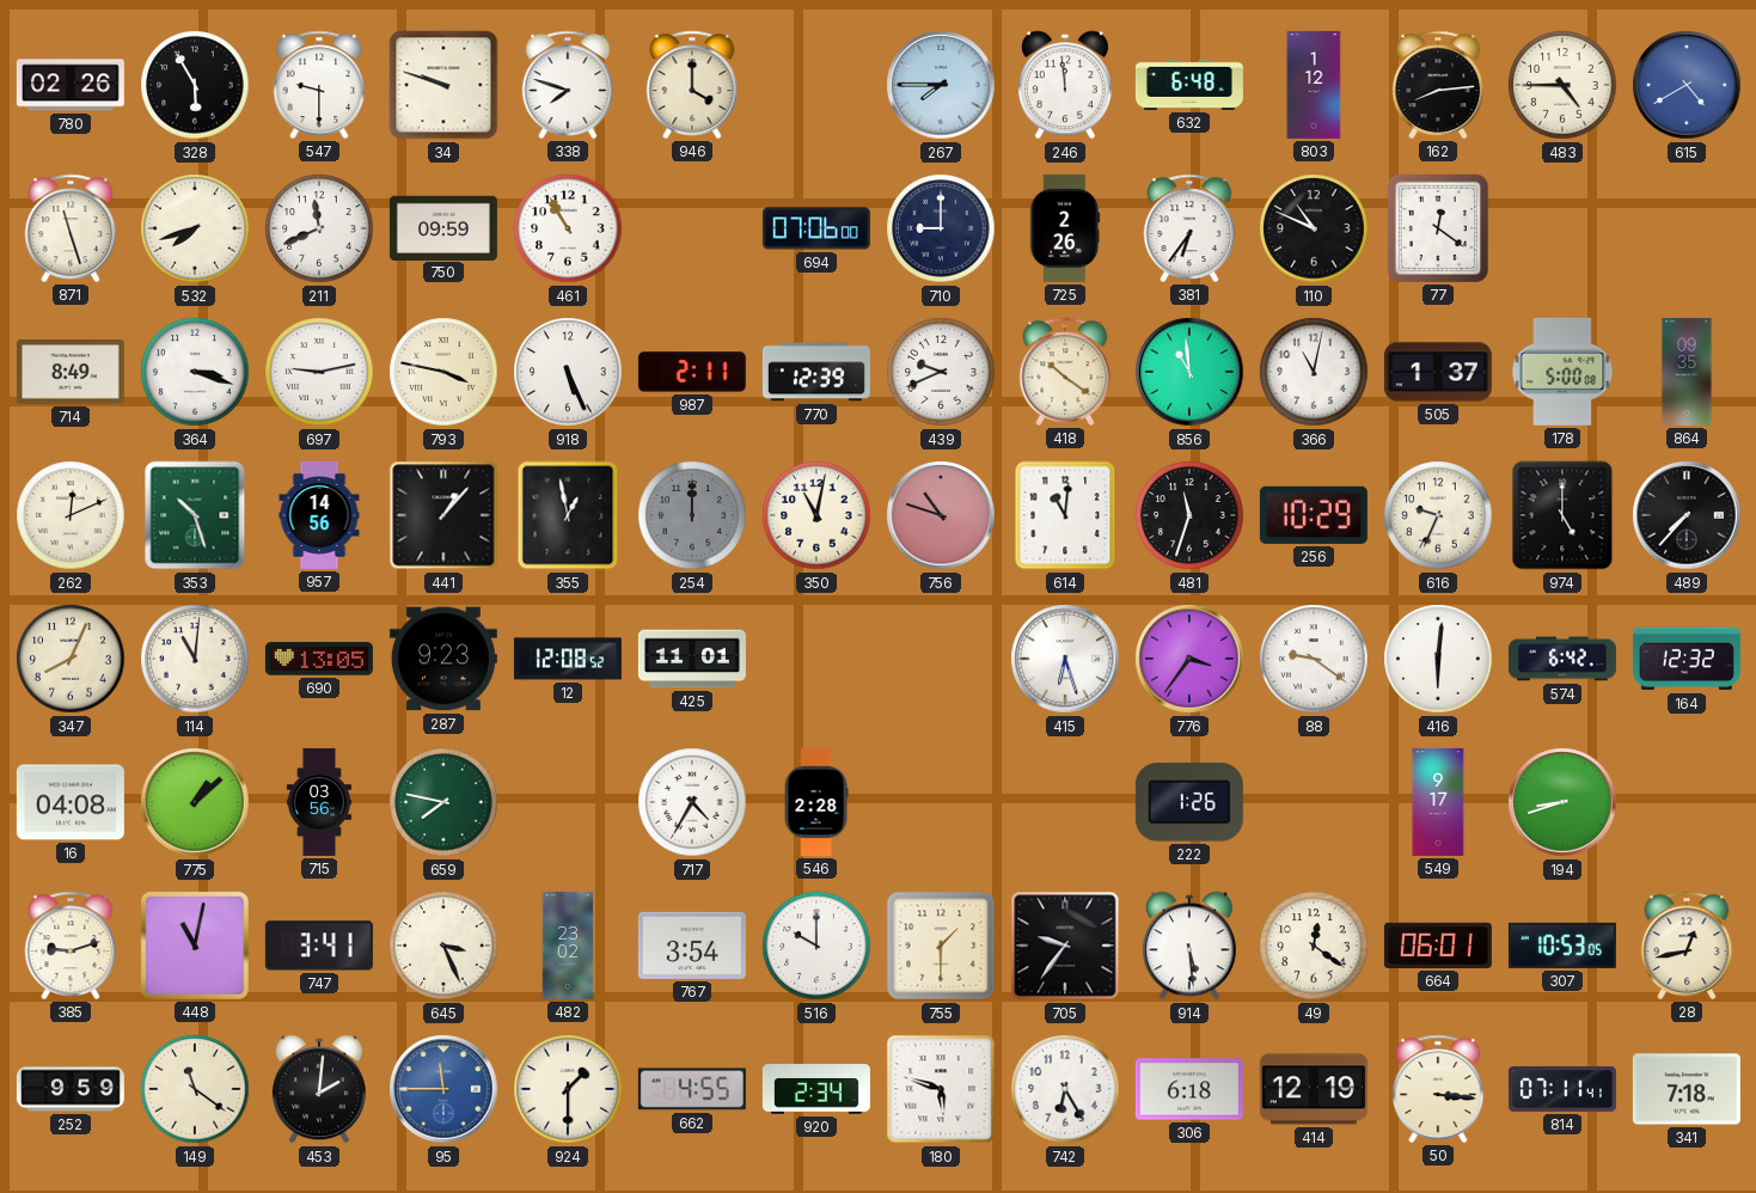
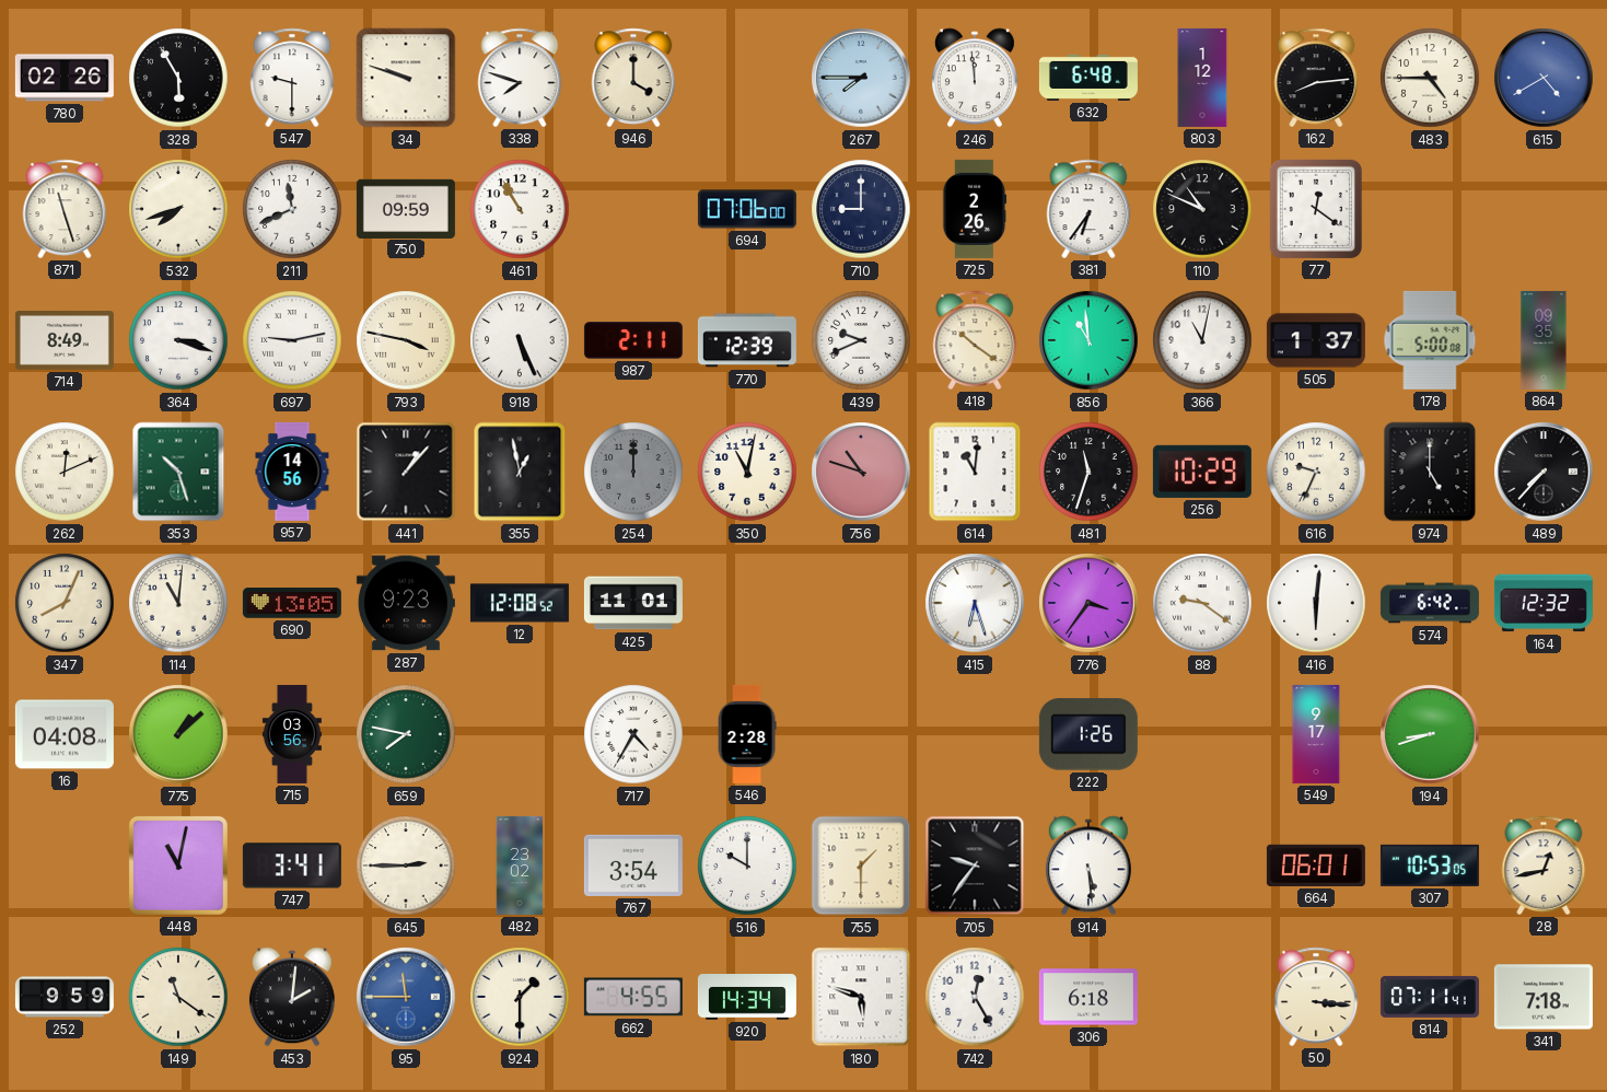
385: 9:12 -> none (71, 946)
645: 3:26 -> 2:45 (406, 866)
49: 12:21 -> none (1314, 946)
920: 2:34 -> 14:34 (747, 998)
742: 6:25 -> 12:25 (975, 997)
414: 12:19 -> none (1314, 1089)
